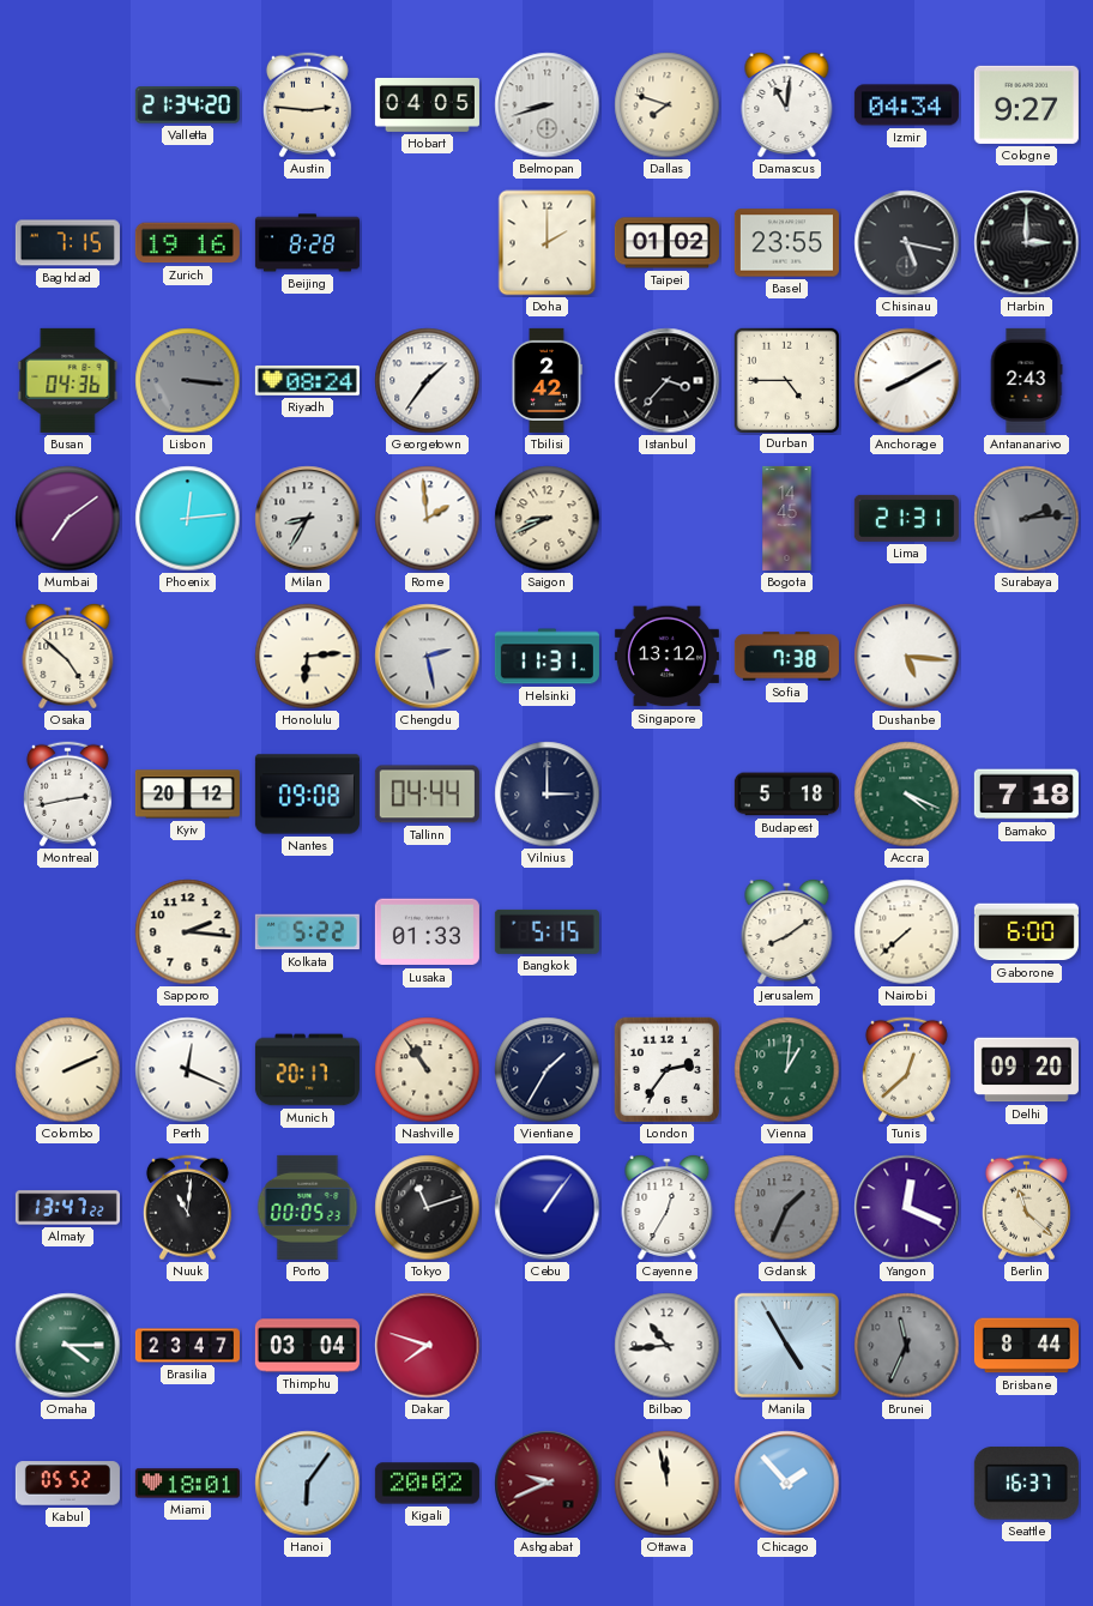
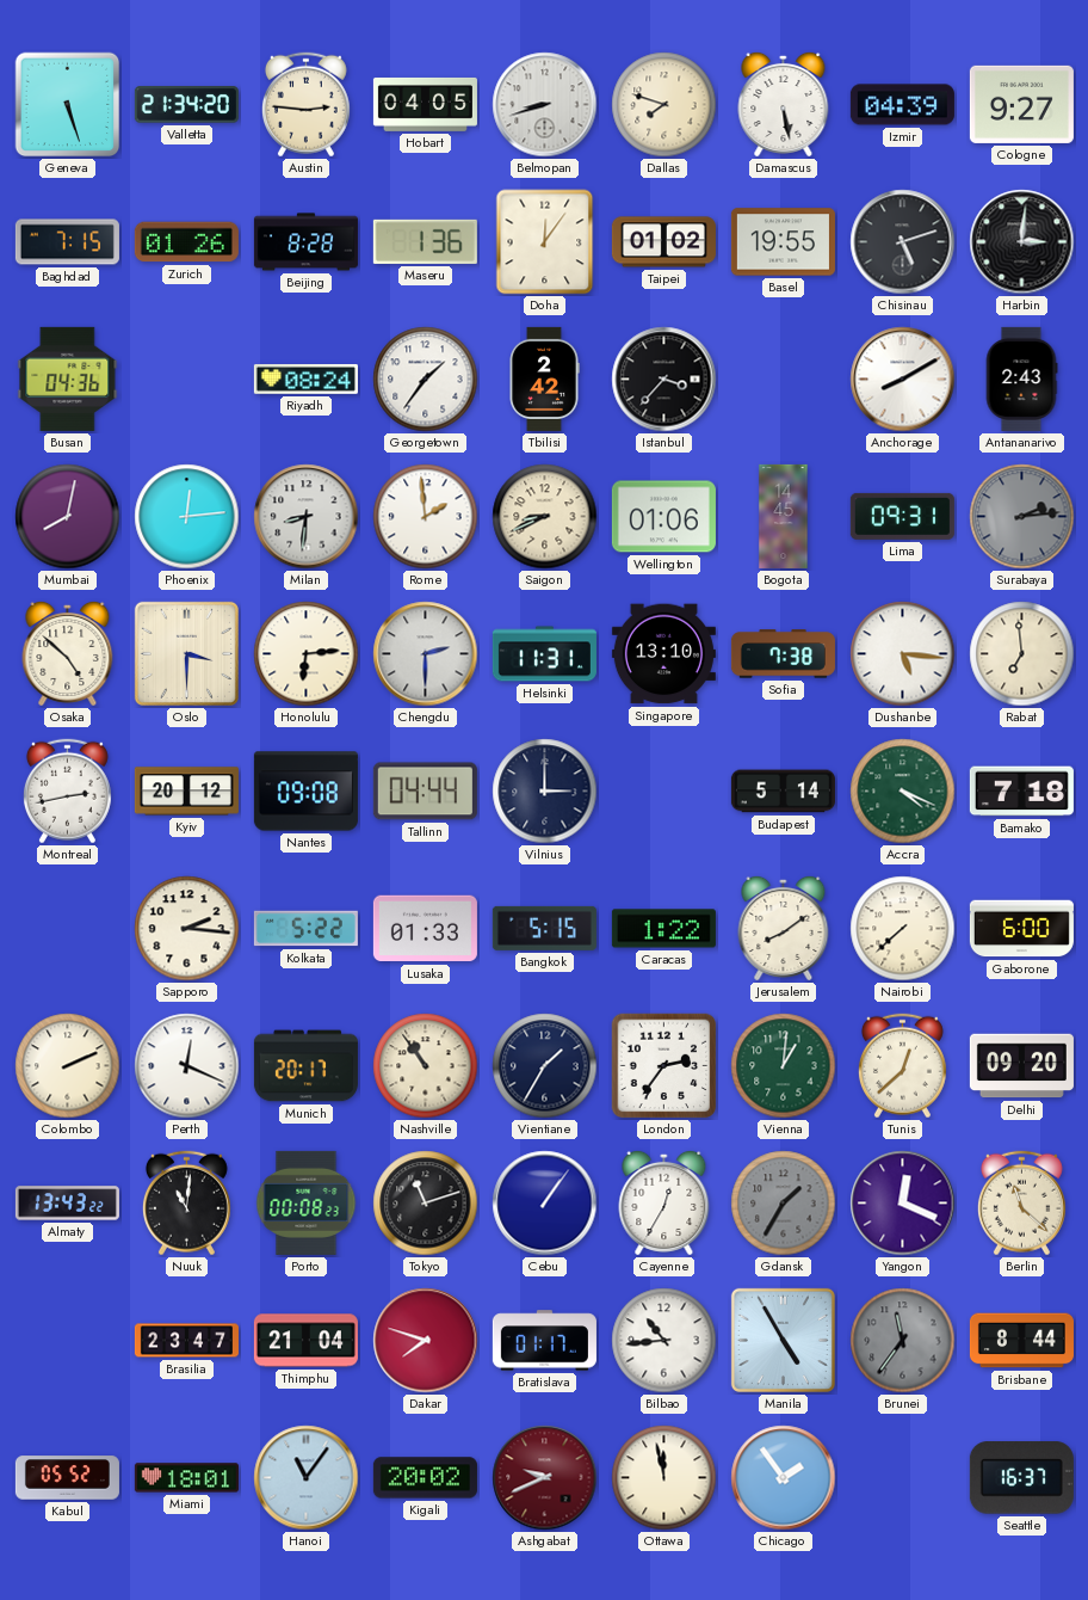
Geneva: none -> 5:27 (68, 105)
Damascus: 11:01 -> 5:28 (784, 104)
Izmir: 04:34 -> 04:39 (902, 105)
Zurich: 19:16 -> 01:26 (186, 242)
Maseru: none -> 1:36 (425, 241)
Doha: 2:00 -> 12:06 (545, 242)
Basel: 23:55 -> 19:55 (783, 242)
Chisinau: 5:17 -> 5:12 (903, 242)
Harbin: 3:00 -> 3:01 (1022, 242)
Lisbon: 3:16 -> none (188, 381)
Durban: 4:45 -> none (786, 380)
Mumbai: 7:09 -> 8:02 (68, 517)
Milan: 8:35 -> 8:31 (307, 517)
Wellington: none -> 01:06 (663, 517)
Lima: 21:31 -> 09:31 (902, 516)
Oslo: none -> 3:30 (186, 653)
Chengdu: 2:28 -> 2:30 (426, 654)
Singapore: 13:12 -> 13:10 (663, 654)
Rabat: none -> 6:59 (1022, 654)
Budapest: 5:18 -> 5:14 (783, 792)
Caracas: none -> 1:22 (663, 929)
Almaty: 13:47 -> 13:43 (67, 1204)
Porto: 00:05 -> 00:08 (307, 1202)
Gdansk: 1:34 -> 1:35 (784, 1204)
Omaha: 4:15 -> none (68, 1346)
Thimphu: 03:04 -> 21:04 (305, 1341)
Bratislava: none -> 01:17 (544, 1341)
Brunei: 11:34 -> 11:36 (903, 1341)
Hanoi: 6:06 -> 11:06 (307, 1478)
Chicago: 1:53 -> 1:54 (784, 1478)
